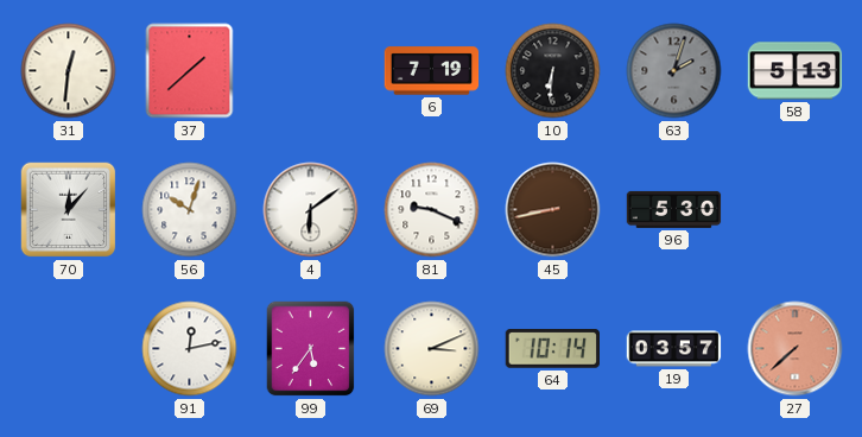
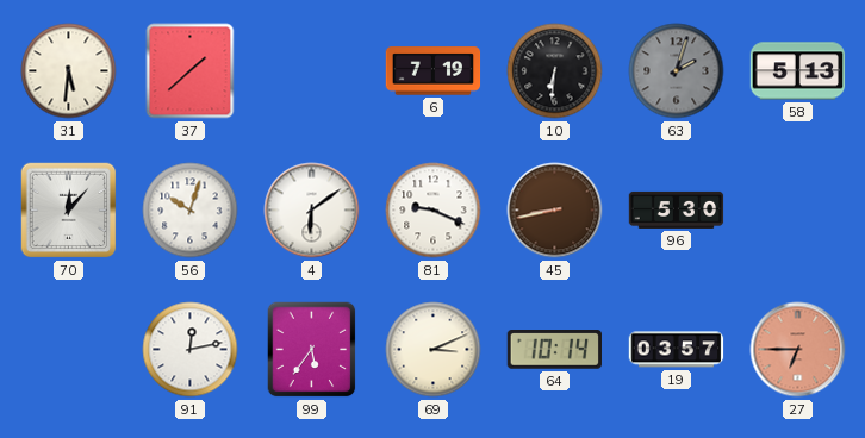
31: 12:31 -> 5:31 (69, 71)
27: 7:38 -> 6:45 (798, 350)
